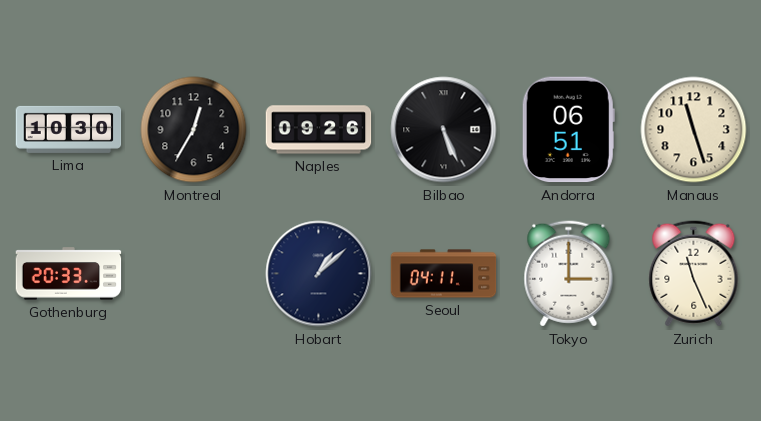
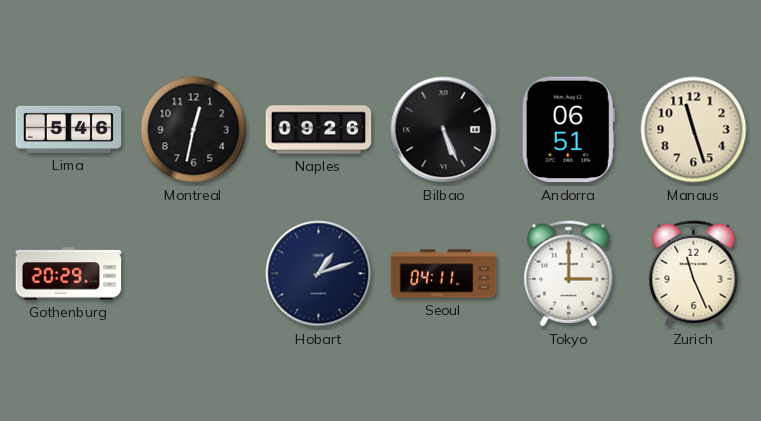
Lima: 10:30 -> 5:46 (69, 129)
Montreal: 12:35 -> 12:32 (194, 130)
Gothenburg: 20:33 -> 20:29 (69, 274)
Hobart: 1:08 -> 1:12 (319, 274)
